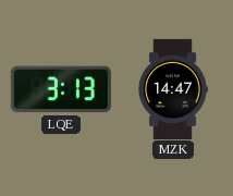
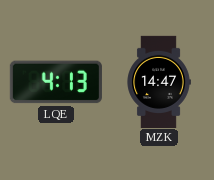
LQE: 3:13 -> 4:13 (56, 82)
